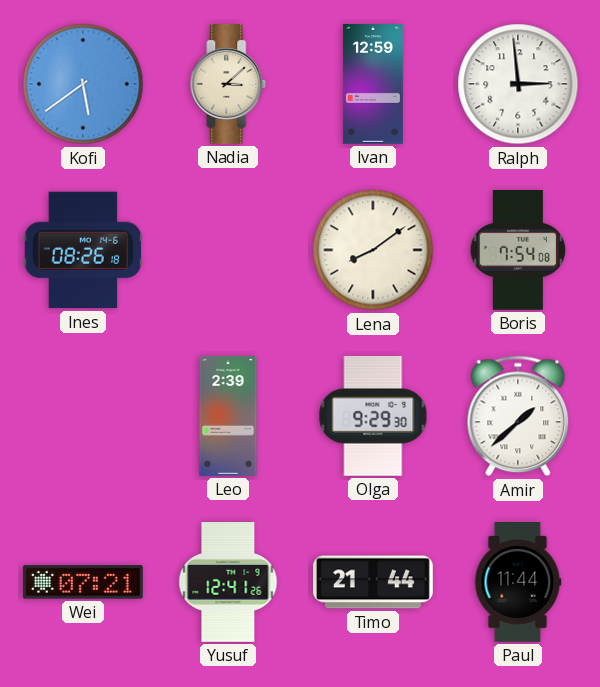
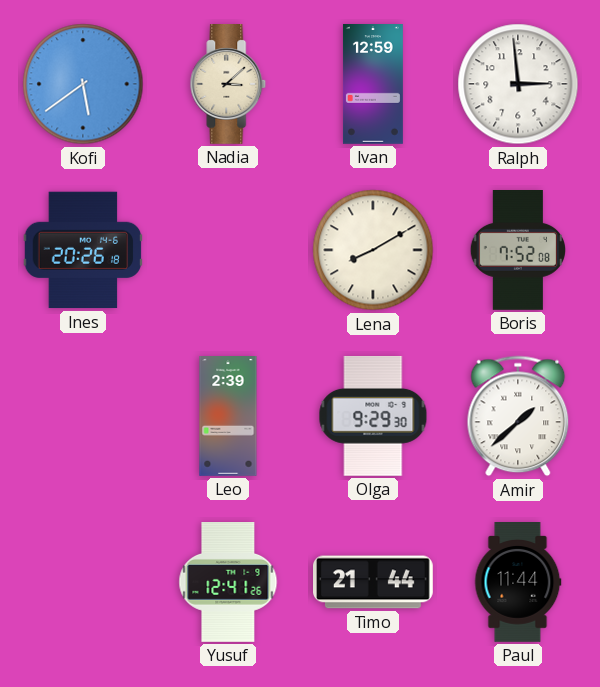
Ines: 08:26 -> 20:26 (83, 250)
Lena: 8:09 -> 8:10 (373, 250)
Boris: 7:54 -> 7:52 (517, 251)
Wei: 07:21 -> none (83, 582)
